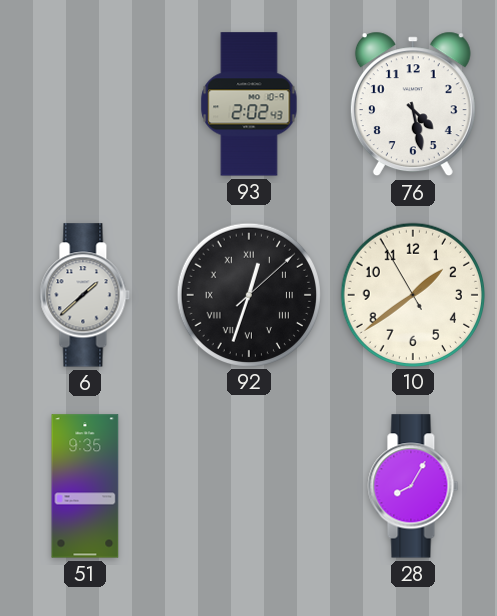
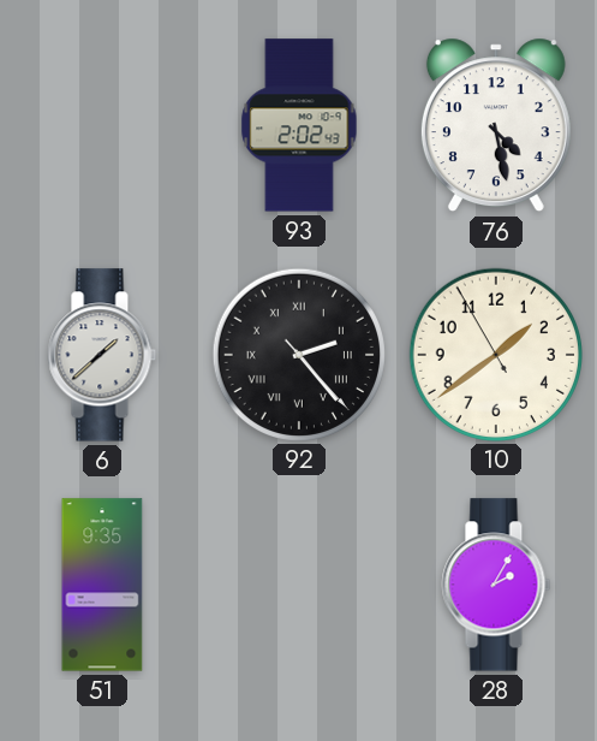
92: 12:33 -> 2:23 (298, 354)
28: 8:05 -> 2:05 (496, 585)
